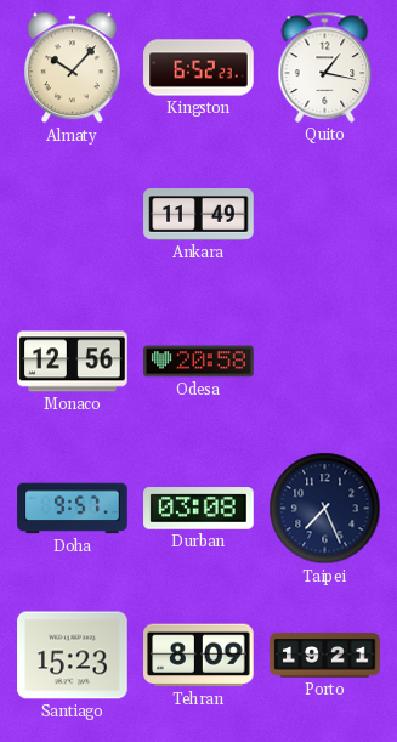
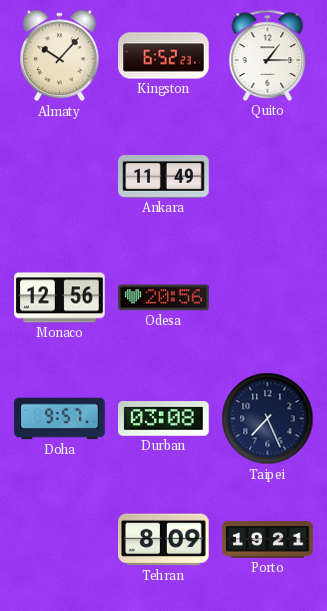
Quito: 1:17 -> 1:15 (268, 55)
Odesa: 20:58 -> 20:56 (164, 298)
Santiago: 15:23 -> none (73, 656)
